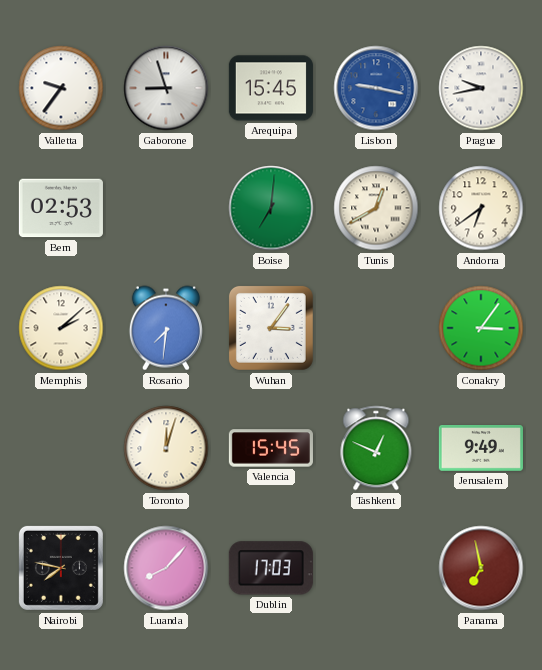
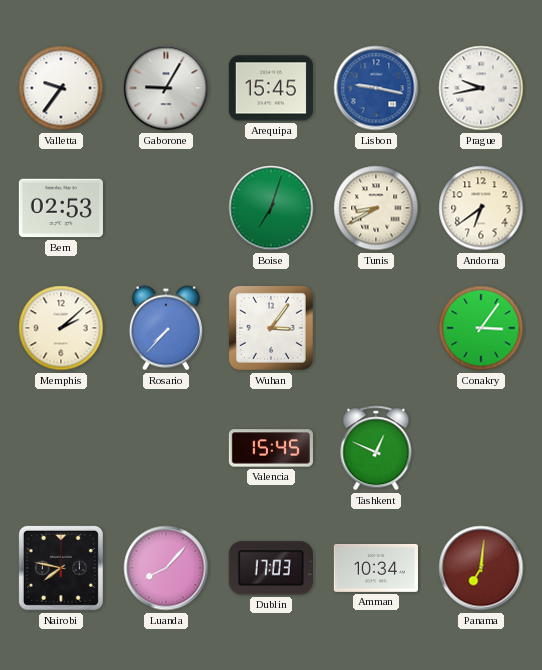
Gaborone: 8:57 -> 9:05 (166, 88)
Boise: 7:01 -> 7:03 (271, 208)
Tunis: 12:40 -> 8:40 (376, 208)
Rosario: 7:31 -> 7:37 (166, 328)
Toronto: 12:03 -> none (166, 448)
Jerusalem: 9:49 -> none (481, 449)
Amman: none -> 10:34 (376, 568)
Panama: 6:58 -> 7:01 (481, 568)
